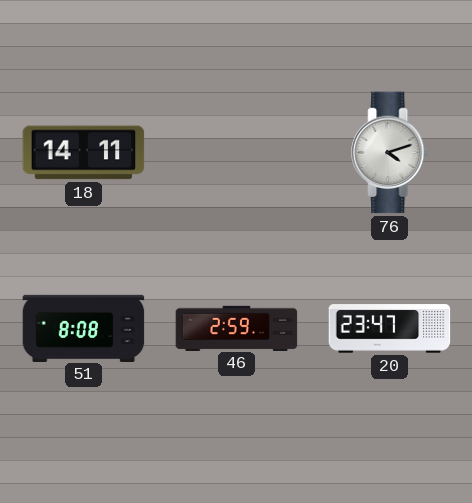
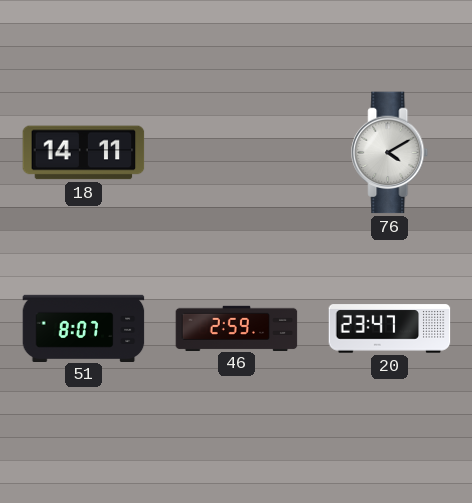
76: 4:12 -> 4:10 (390, 153)
51: 8:08 -> 8:07 (84, 328)
